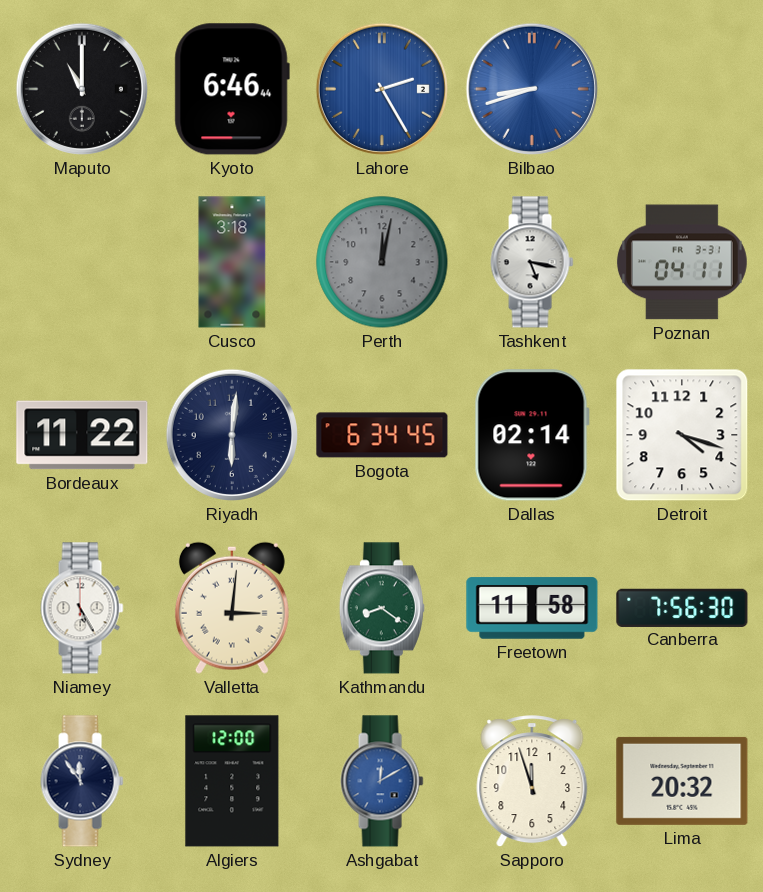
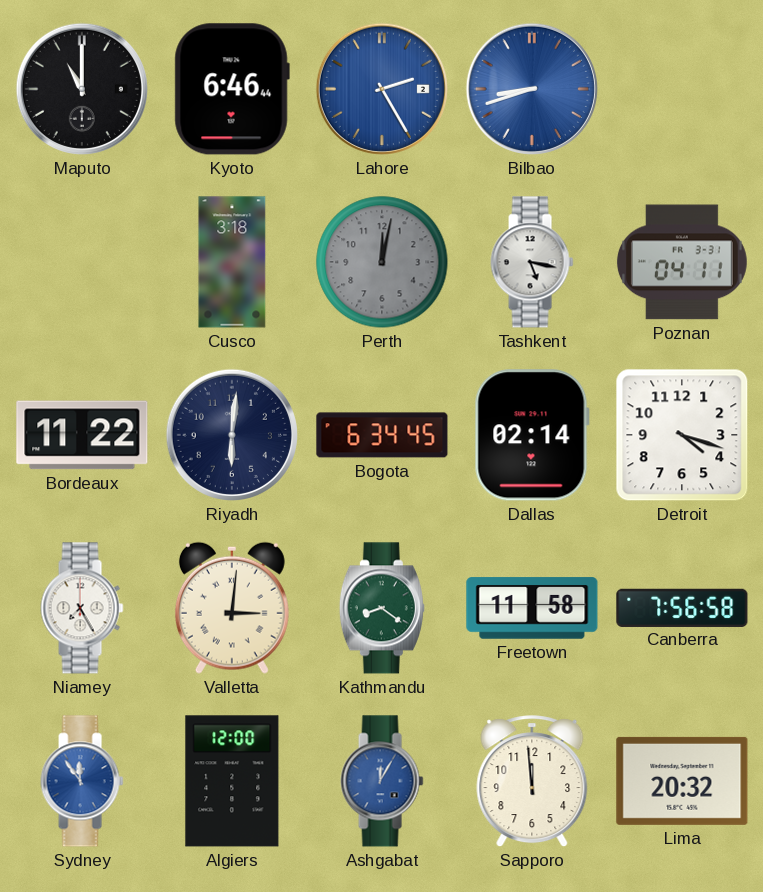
Niamey: 5:25 -> 7:25 (82, 608)
Canberra: 7:56:30 -> 7:56:58 (682, 607)
Sydney dial: navy -> blue (82, 781)
Ashgabat: 12:10 -> 12:05 (382, 781)
Sapporo: 11:57 -> 11:59 (532, 782)
